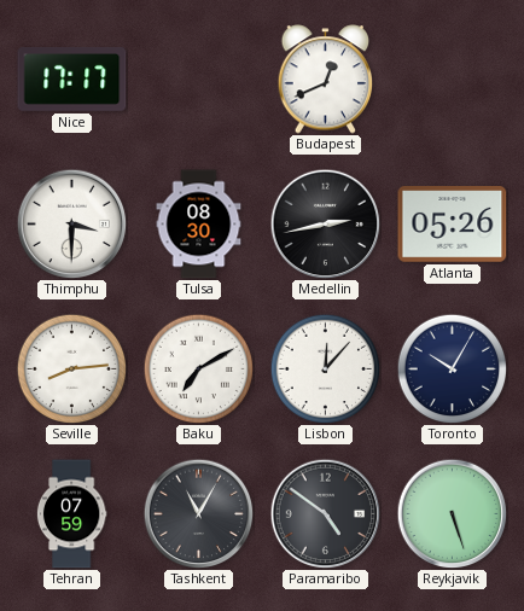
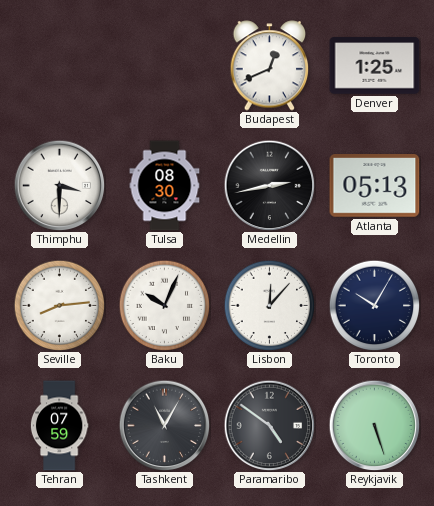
Nice: 17:17 -> none (72, 80)
Denver: none -> 1:25 (375, 66)
Atlanta: 05:26 -> 05:13 (375, 186)
Baku: 7:10 -> 10:04 (164, 305)
